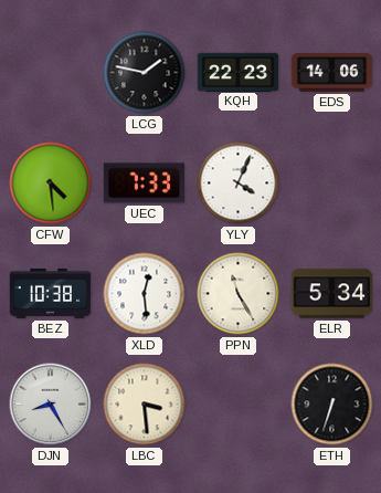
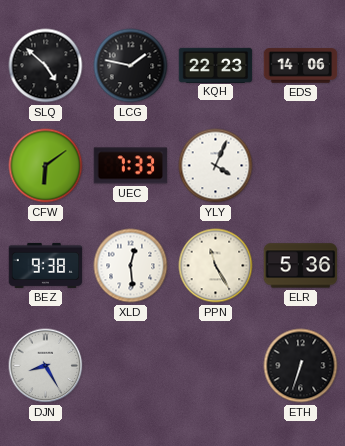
SLQ: none -> 4:52 (46, 66)
CFW: 4:29 -> 6:09 (46, 166)
BEZ: 10:38 -> 9:38 (46, 265)
ELR: 5:34 -> 5:36 (301, 266)
LBC: 3:29 -> none (145, 405)
